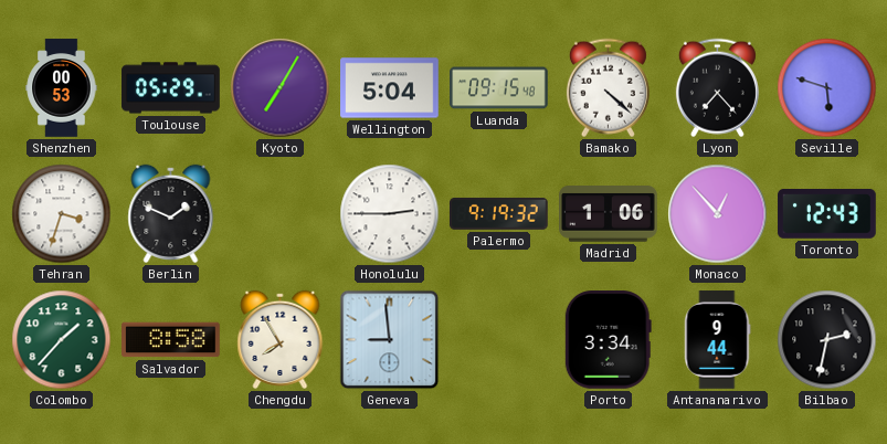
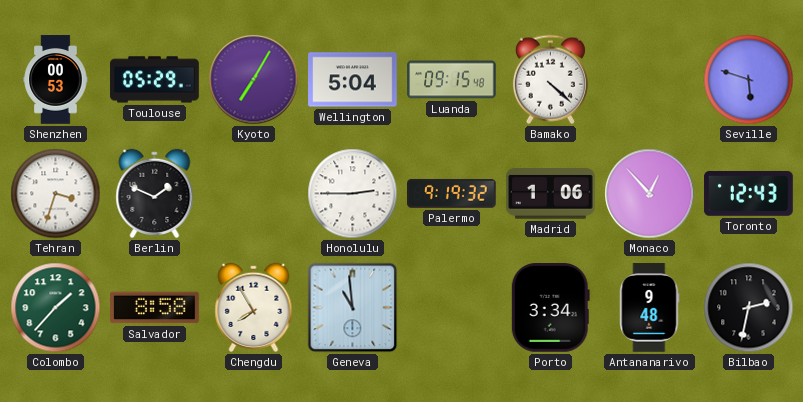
Lyon: 7:23 -> none (717, 88)
Geneva: 8:59 -> 10:59 (353, 308)
Antananarivo: 9:44 -> 9:48 (650, 308)
